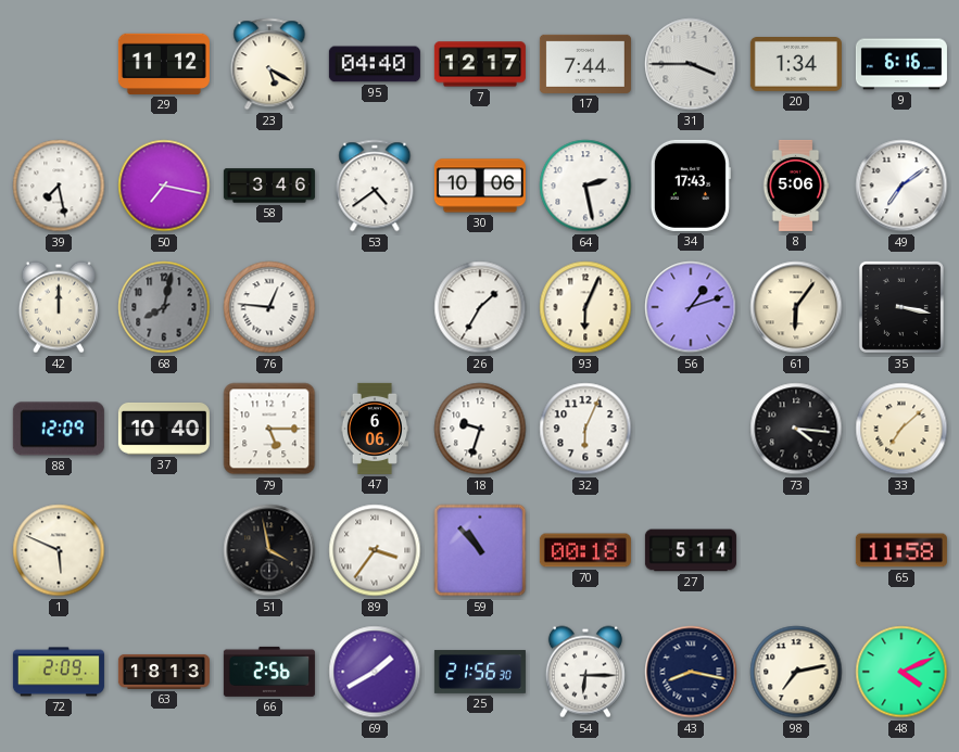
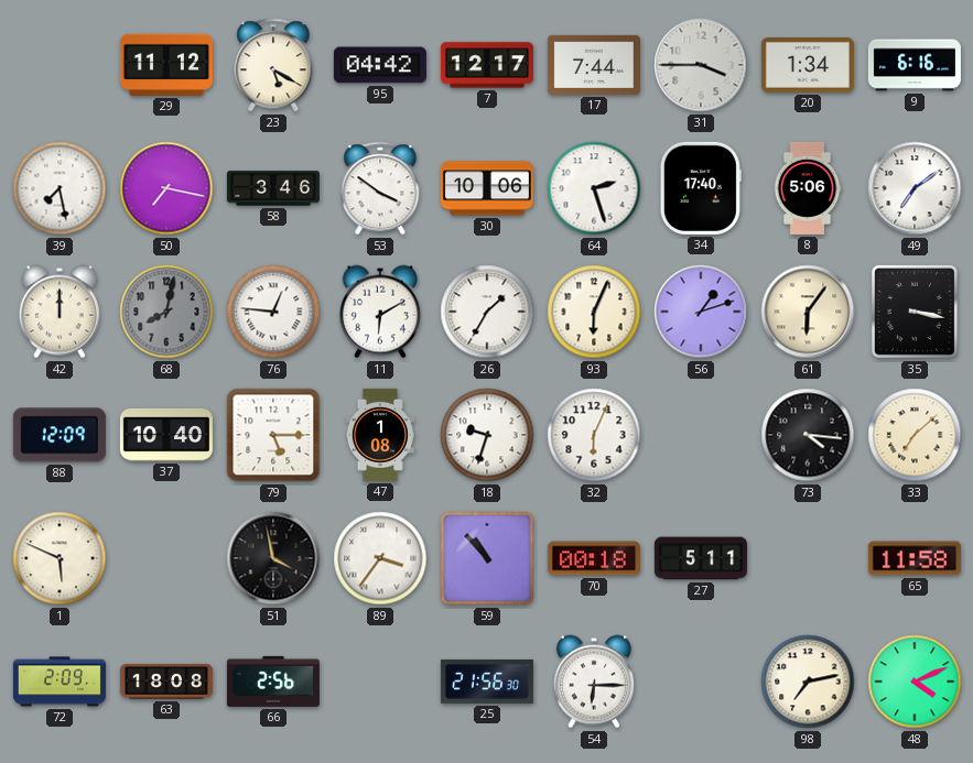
95: 04:40 -> 04:42 (380, 65)
53: 4:39 -> 3:51 (380, 188)
64: 2:28 -> 2:27 (594, 188)
34: 17:43 -> 17:40 (701, 188)
11: none -> 6:10 (380, 312)
47: 6:06 -> 1:08 (380, 435)
27: 5:14 -> 5:11 (701, 558)
63: 18:13 -> 18:08 (166, 682)
69: 1:40 -> none (375, 672)
43: 8:17 -> none (691, 672)
